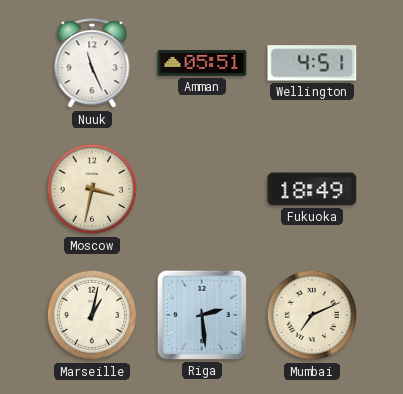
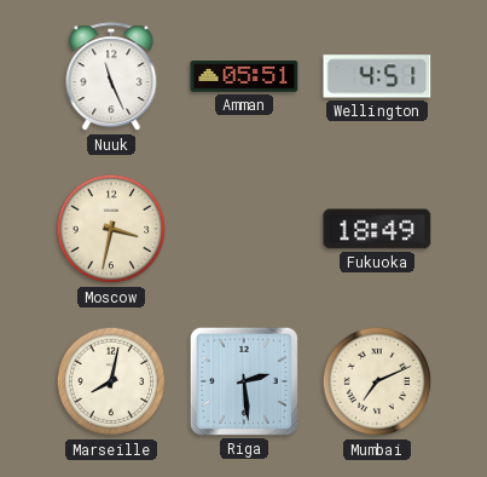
Marseille: 1:02 -> 8:02 (111, 381)
